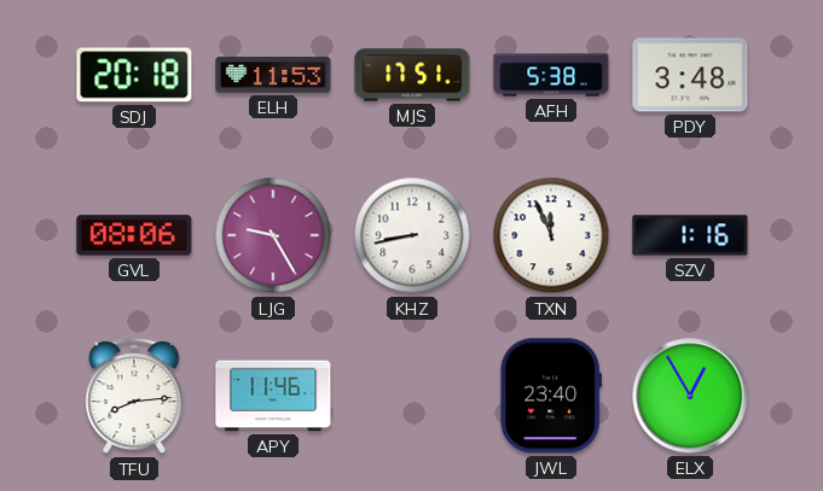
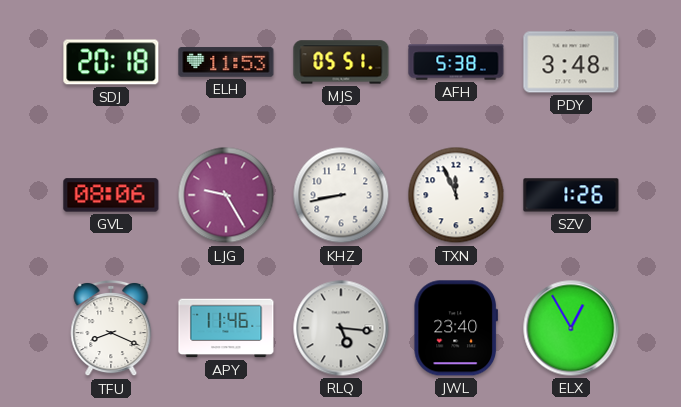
MJS: 17:51 -> 05:51 (341, 62)
SZV: 1:16 -> 1:26 (571, 195)
TFU: 8:14 -> 8:19 (111, 328)
RLQ: none -> 5:16 (341, 328)
